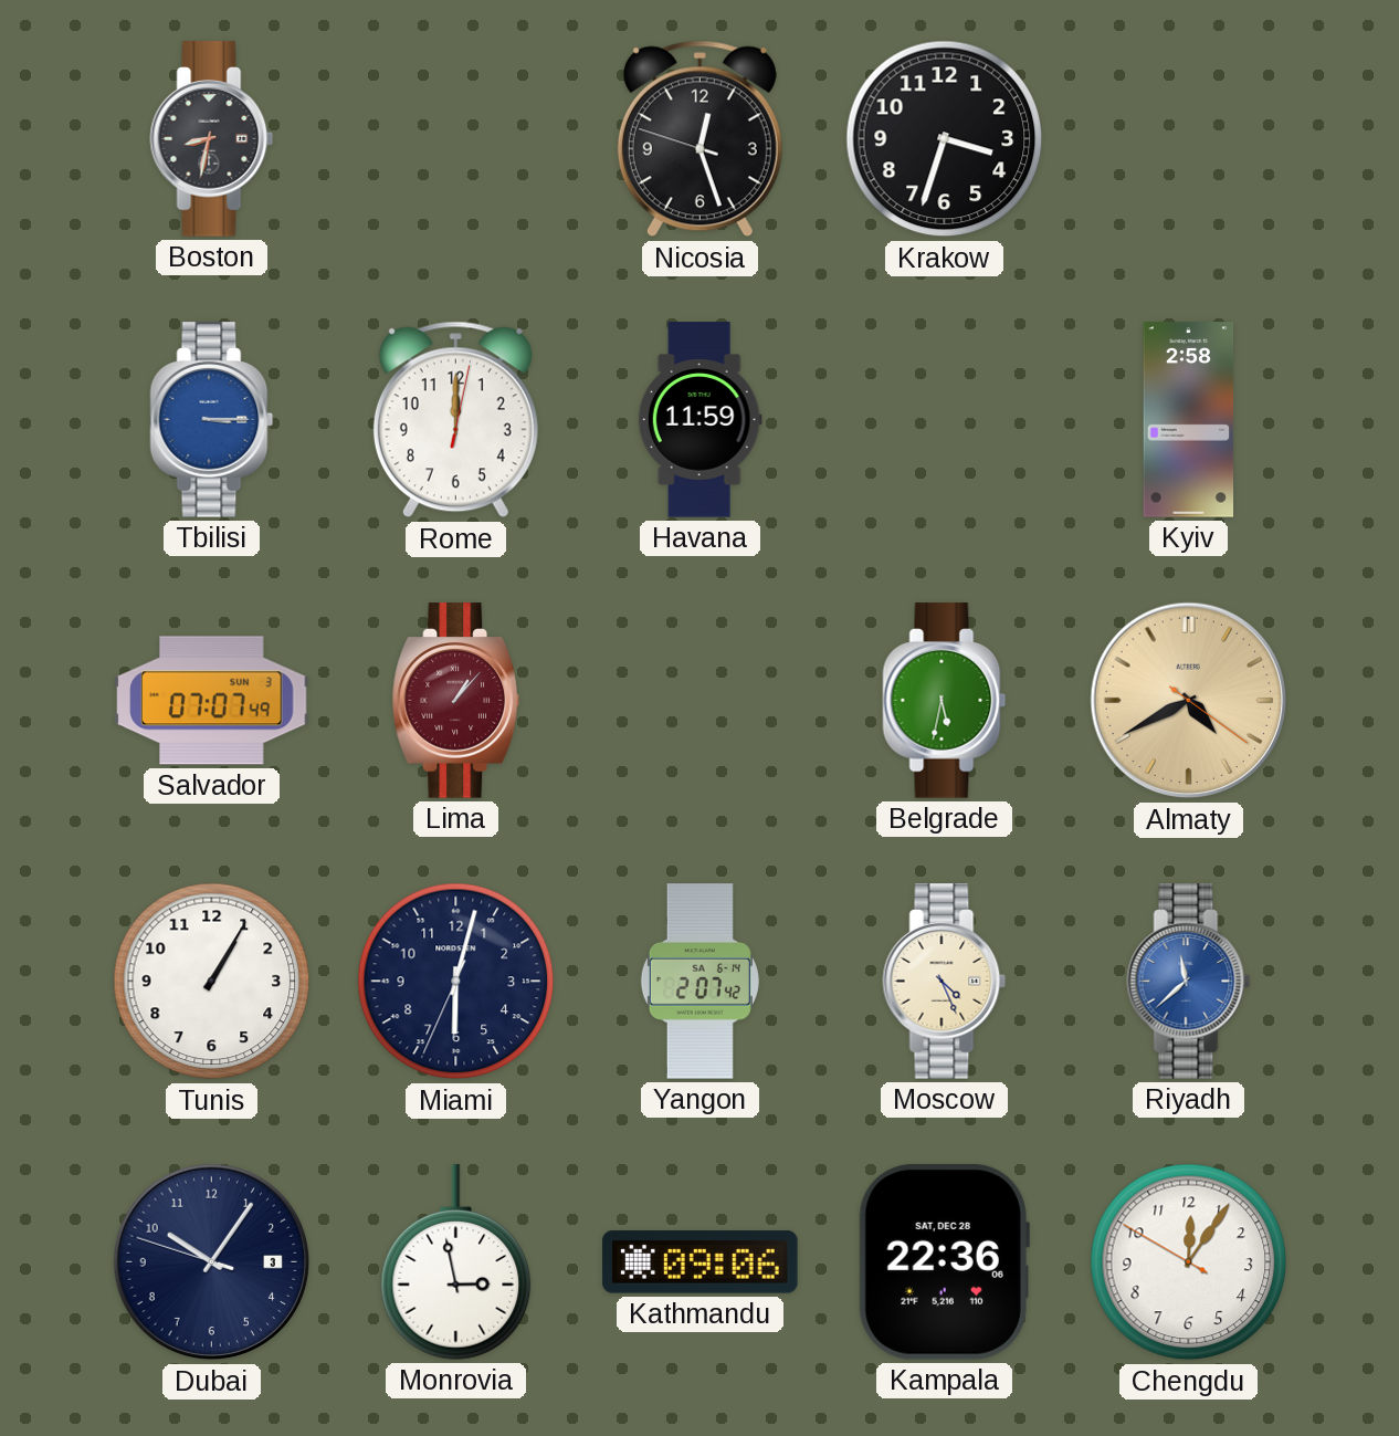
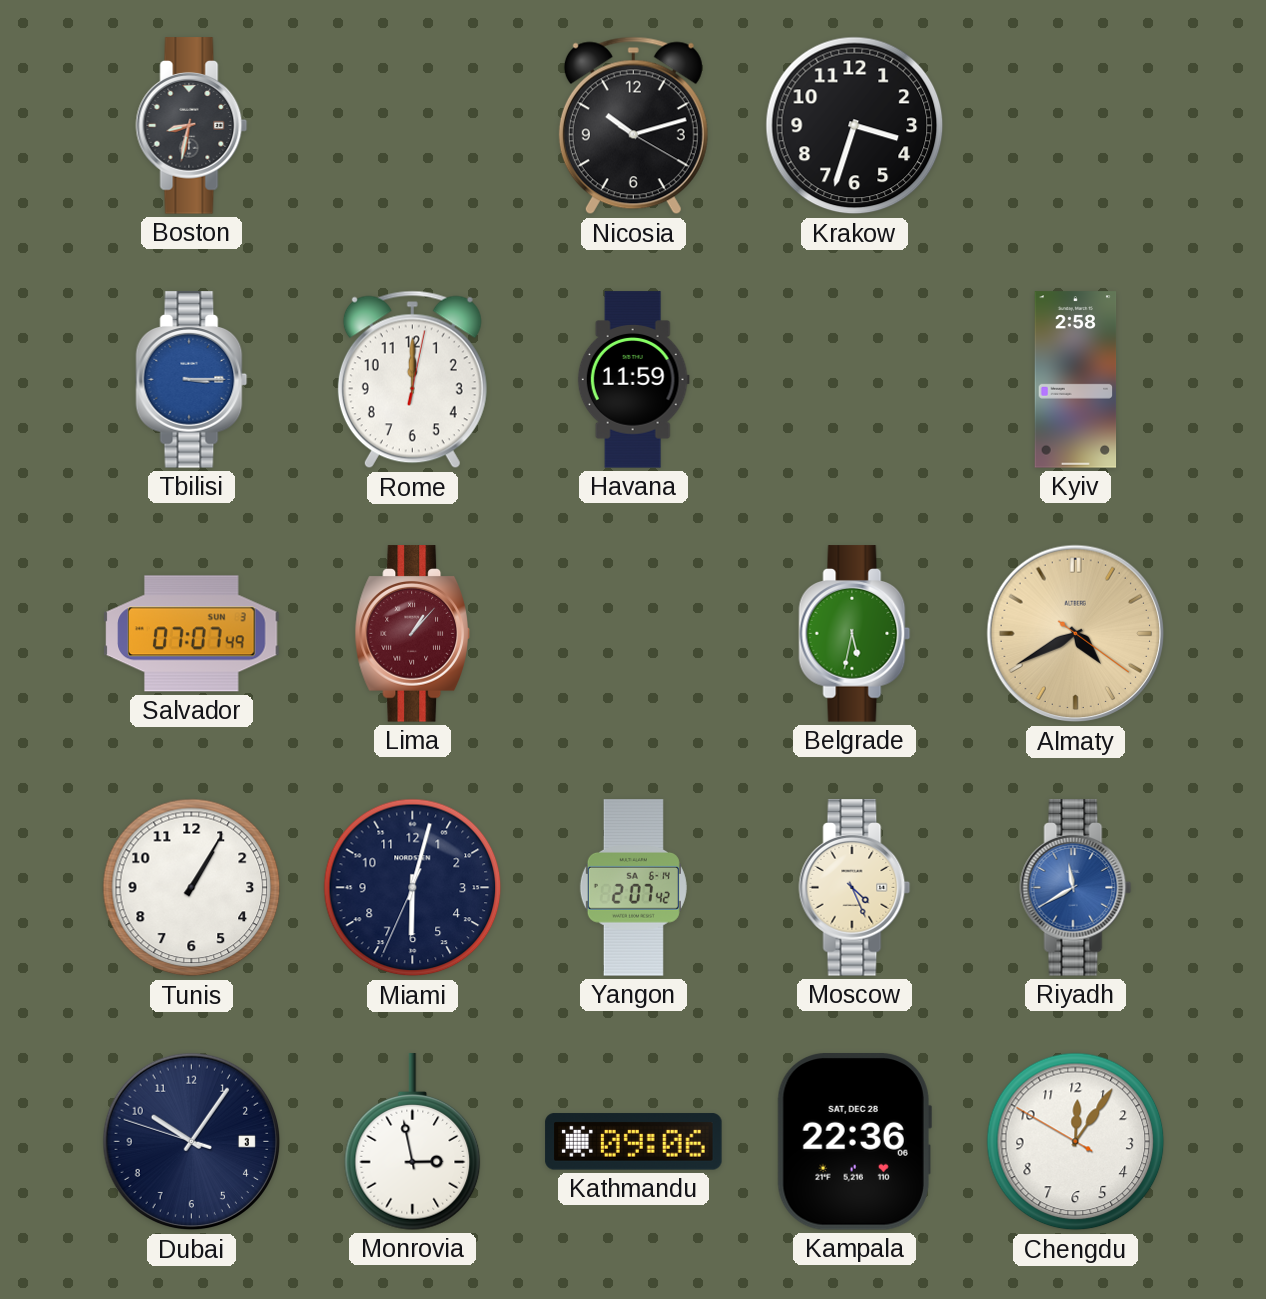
Nicosia: 12:26 -> 10:12 (633, 126)
Riyadh: 11:38 -> 11:40 (1076, 888)
